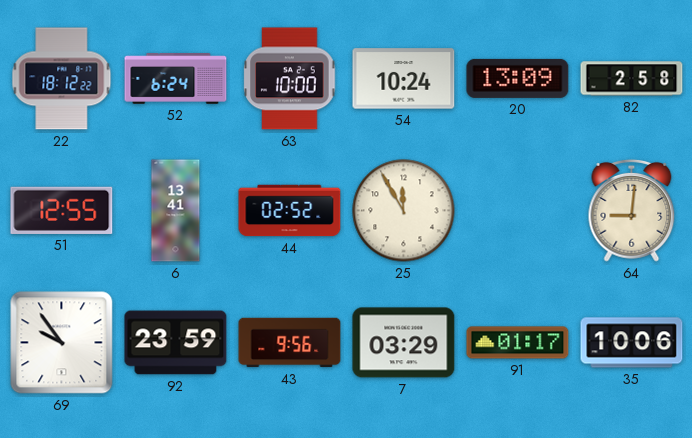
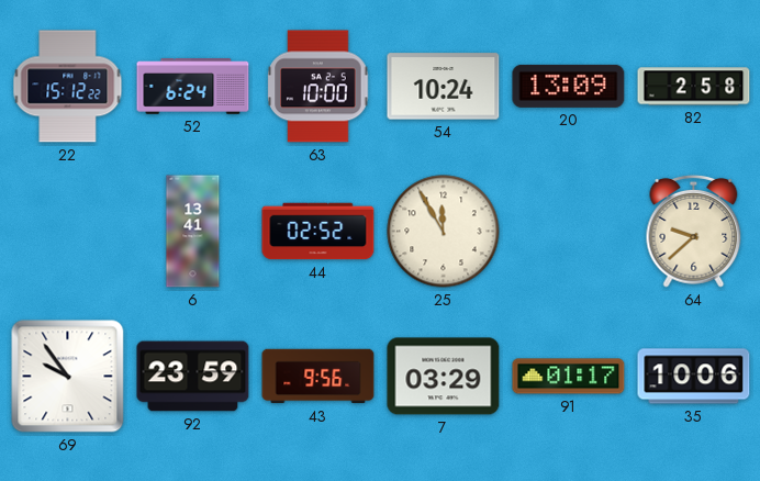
22: 18:12 -> 15:12 (68, 87)
51: 12:55 -> none (62, 210)
64: 9:01 -> 9:38 (694, 231)
